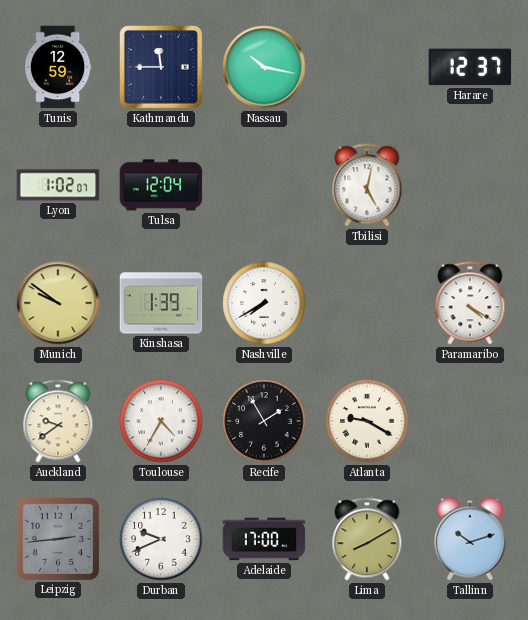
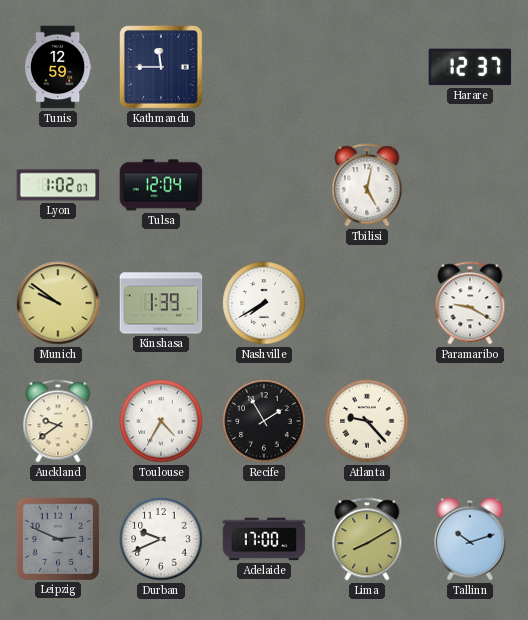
Nassau: 10:17 -> none (264, 67)
Paramaribo: 4:20 -> 9:20 (470, 303)
Atlanta: 9:20 -> 9:23 (367, 421)
Leipzig: 2:44 -> 2:49 (58, 539)
